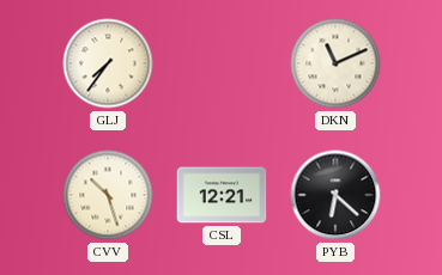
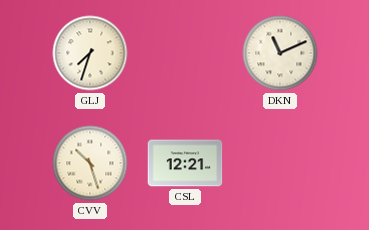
GLJ: 7:36 -> 7:33 (90, 53)
PYB: 6:22 -> none (335, 195)
